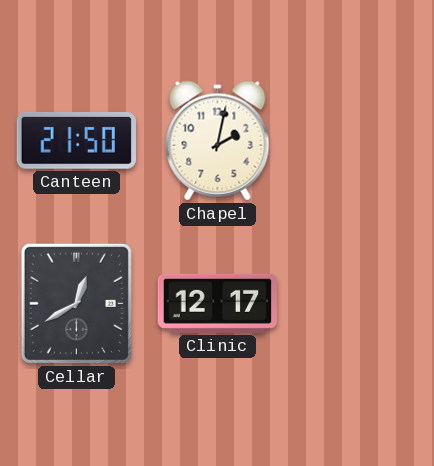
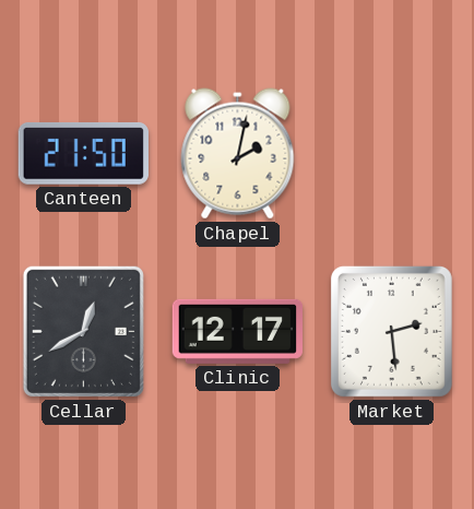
Market: none -> 2:29 (391, 331)
